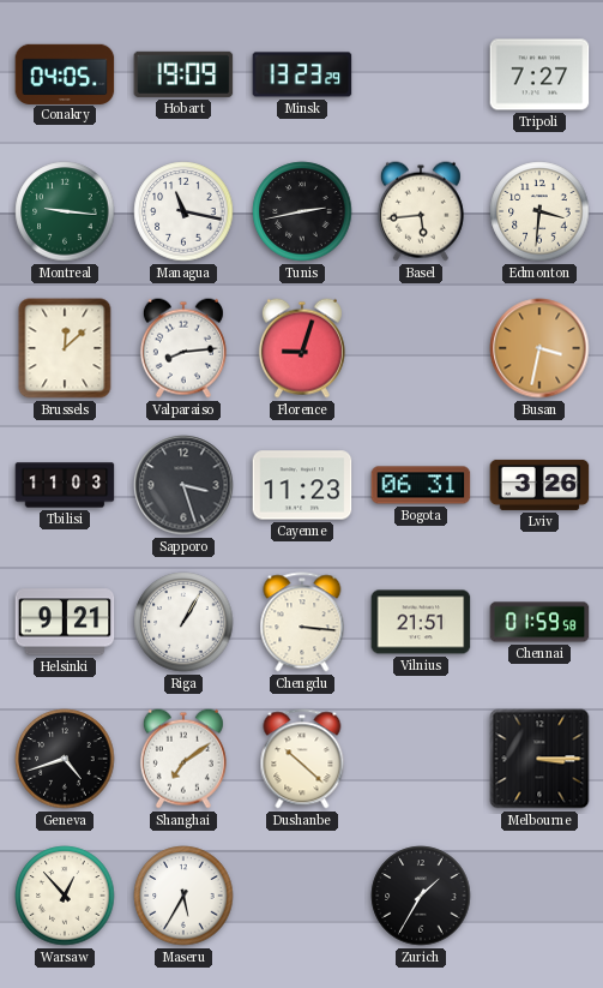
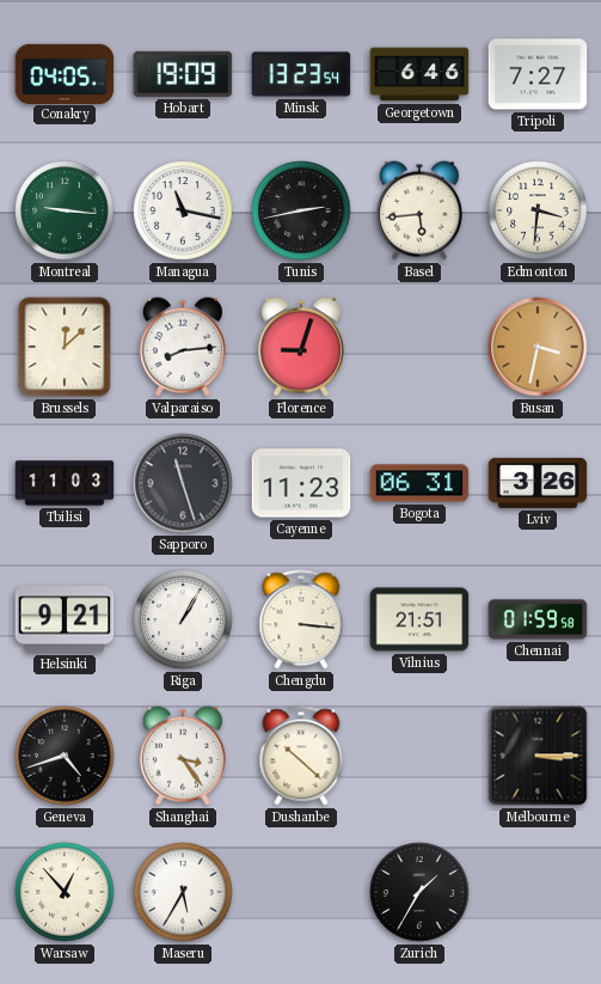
Minsk: 13:23:29 -> 13:23:54 (301, 74)
Georgetown: none -> 6:46 (419, 74)
Sapporo: 3:27 -> 11:27 (183, 483)
Shanghai: 7:09 -> 3:24 (183, 756)
